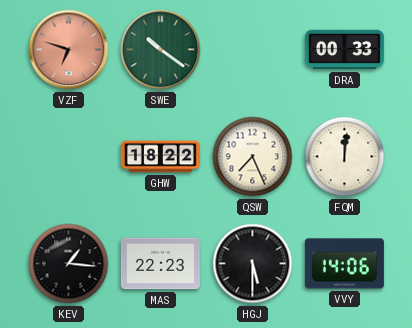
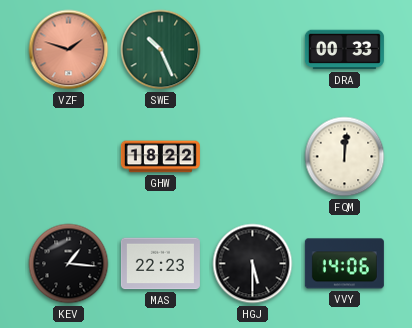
VZF: 6:48 -> 1:48 (69, 50)
SWE: 10:21 -> 10:26 (161, 50)
QSW: 7:26 -> none (253, 157)
